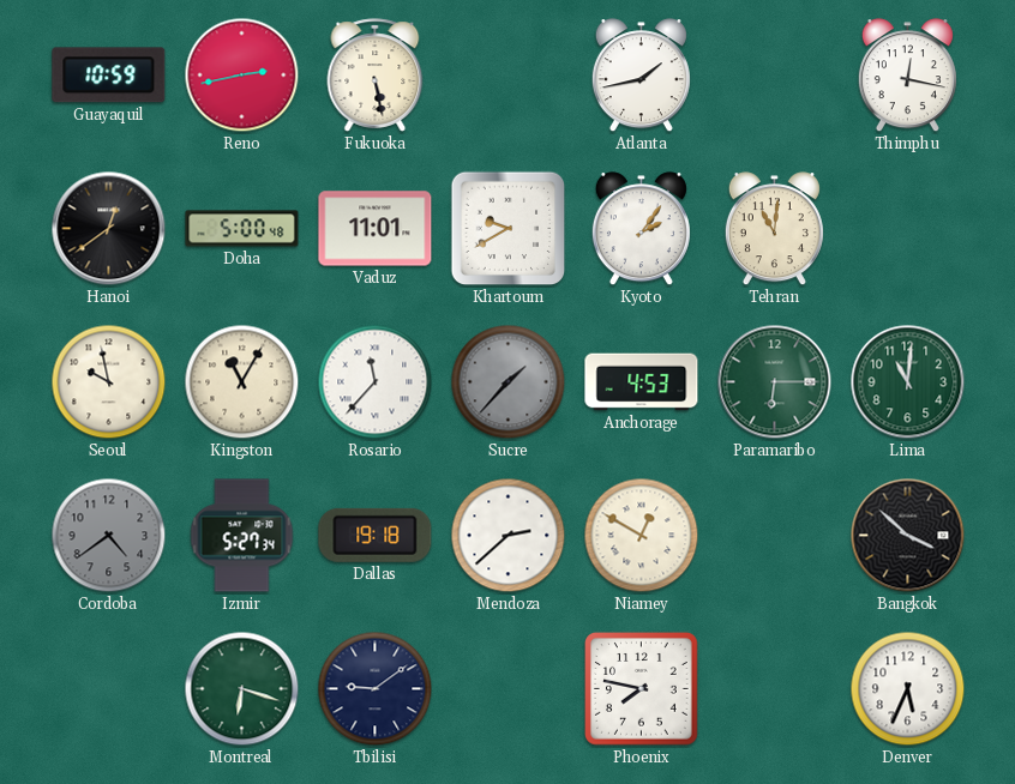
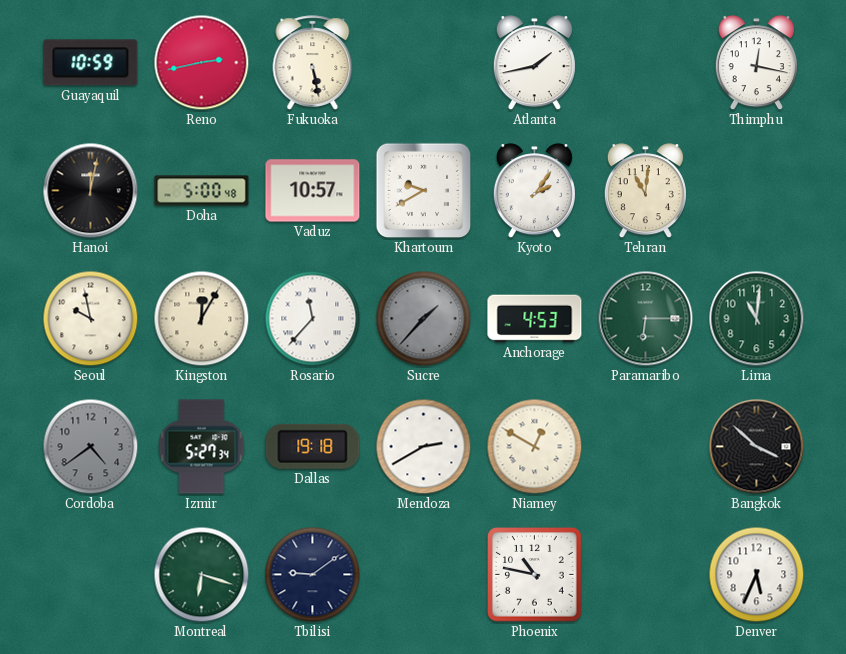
Hanoi: 12:39 -> 12:02 (91, 191)
Vaduz: 11:01 -> 10:57 (313, 191)
Kingston: 11:05 -> 12:05 (202, 319)
Mendoza: 2:38 -> 2:40 (424, 447)
Phoenix: 7:47 -> 10:47 (535, 575)
